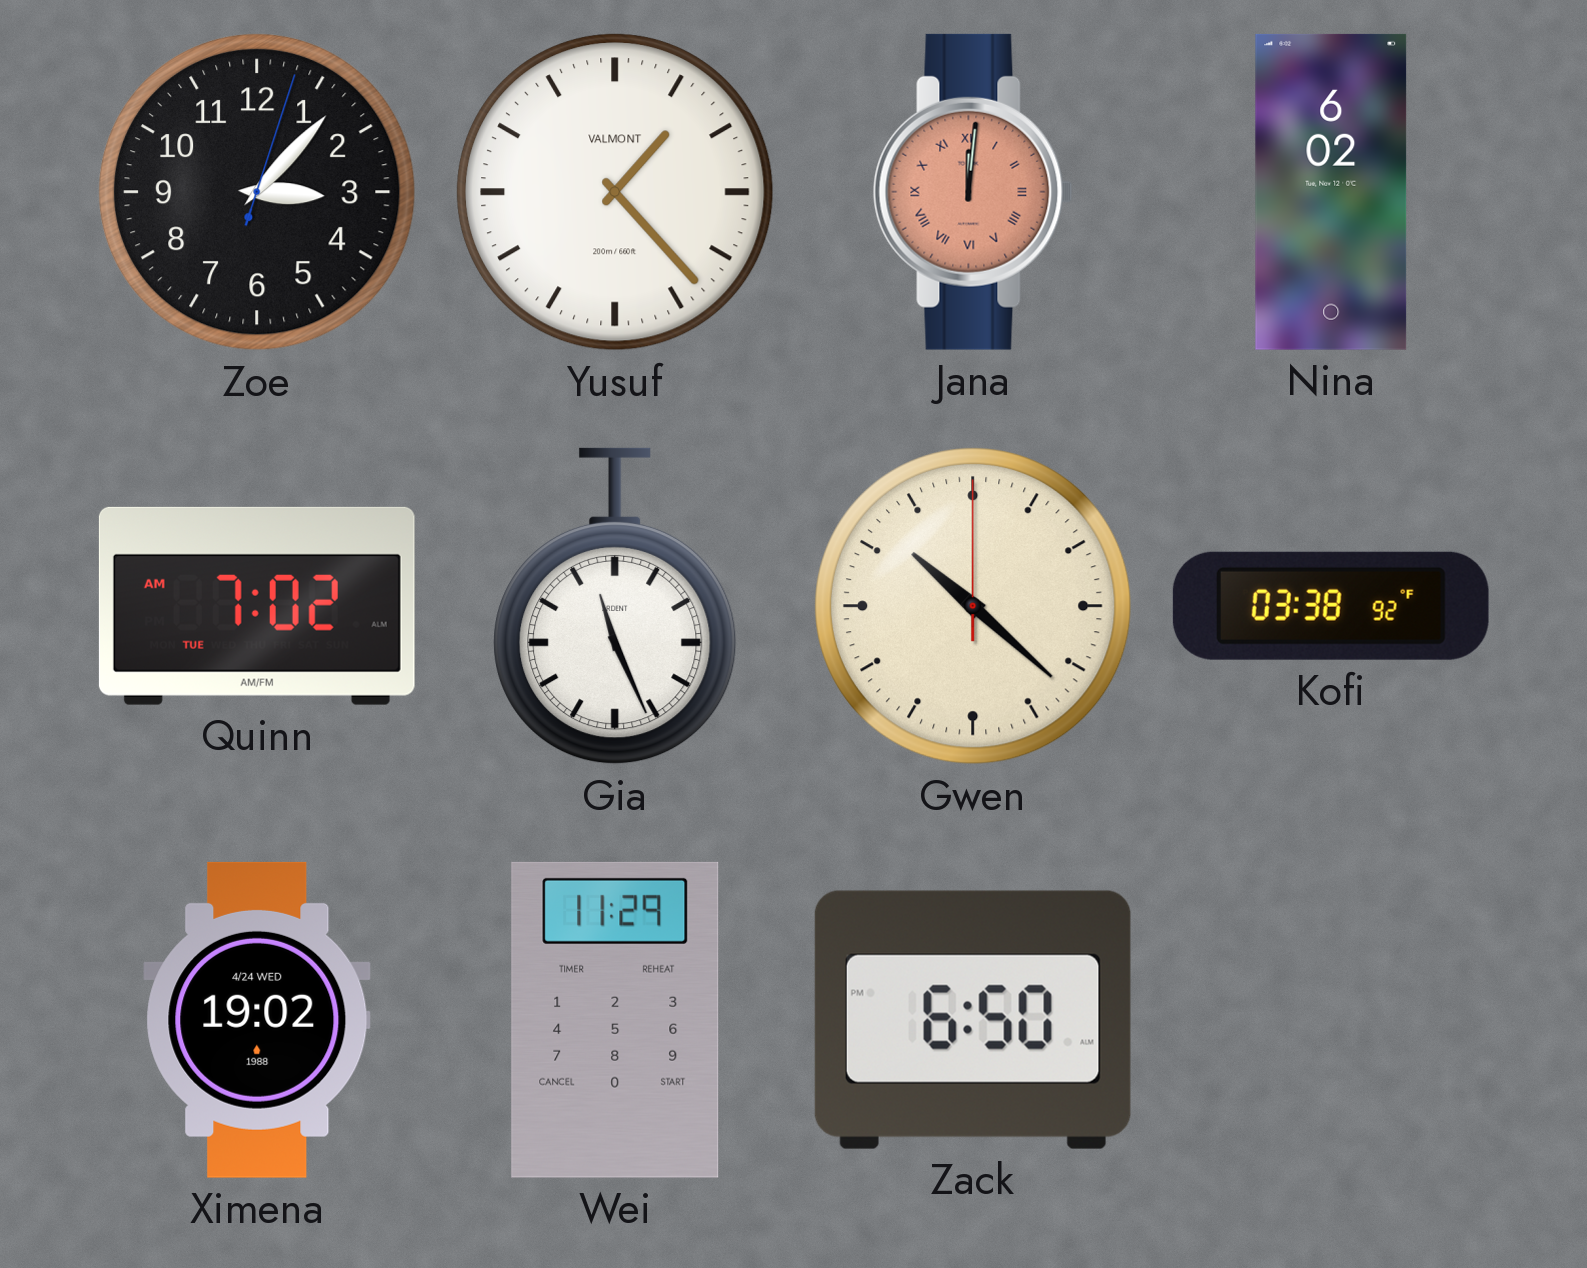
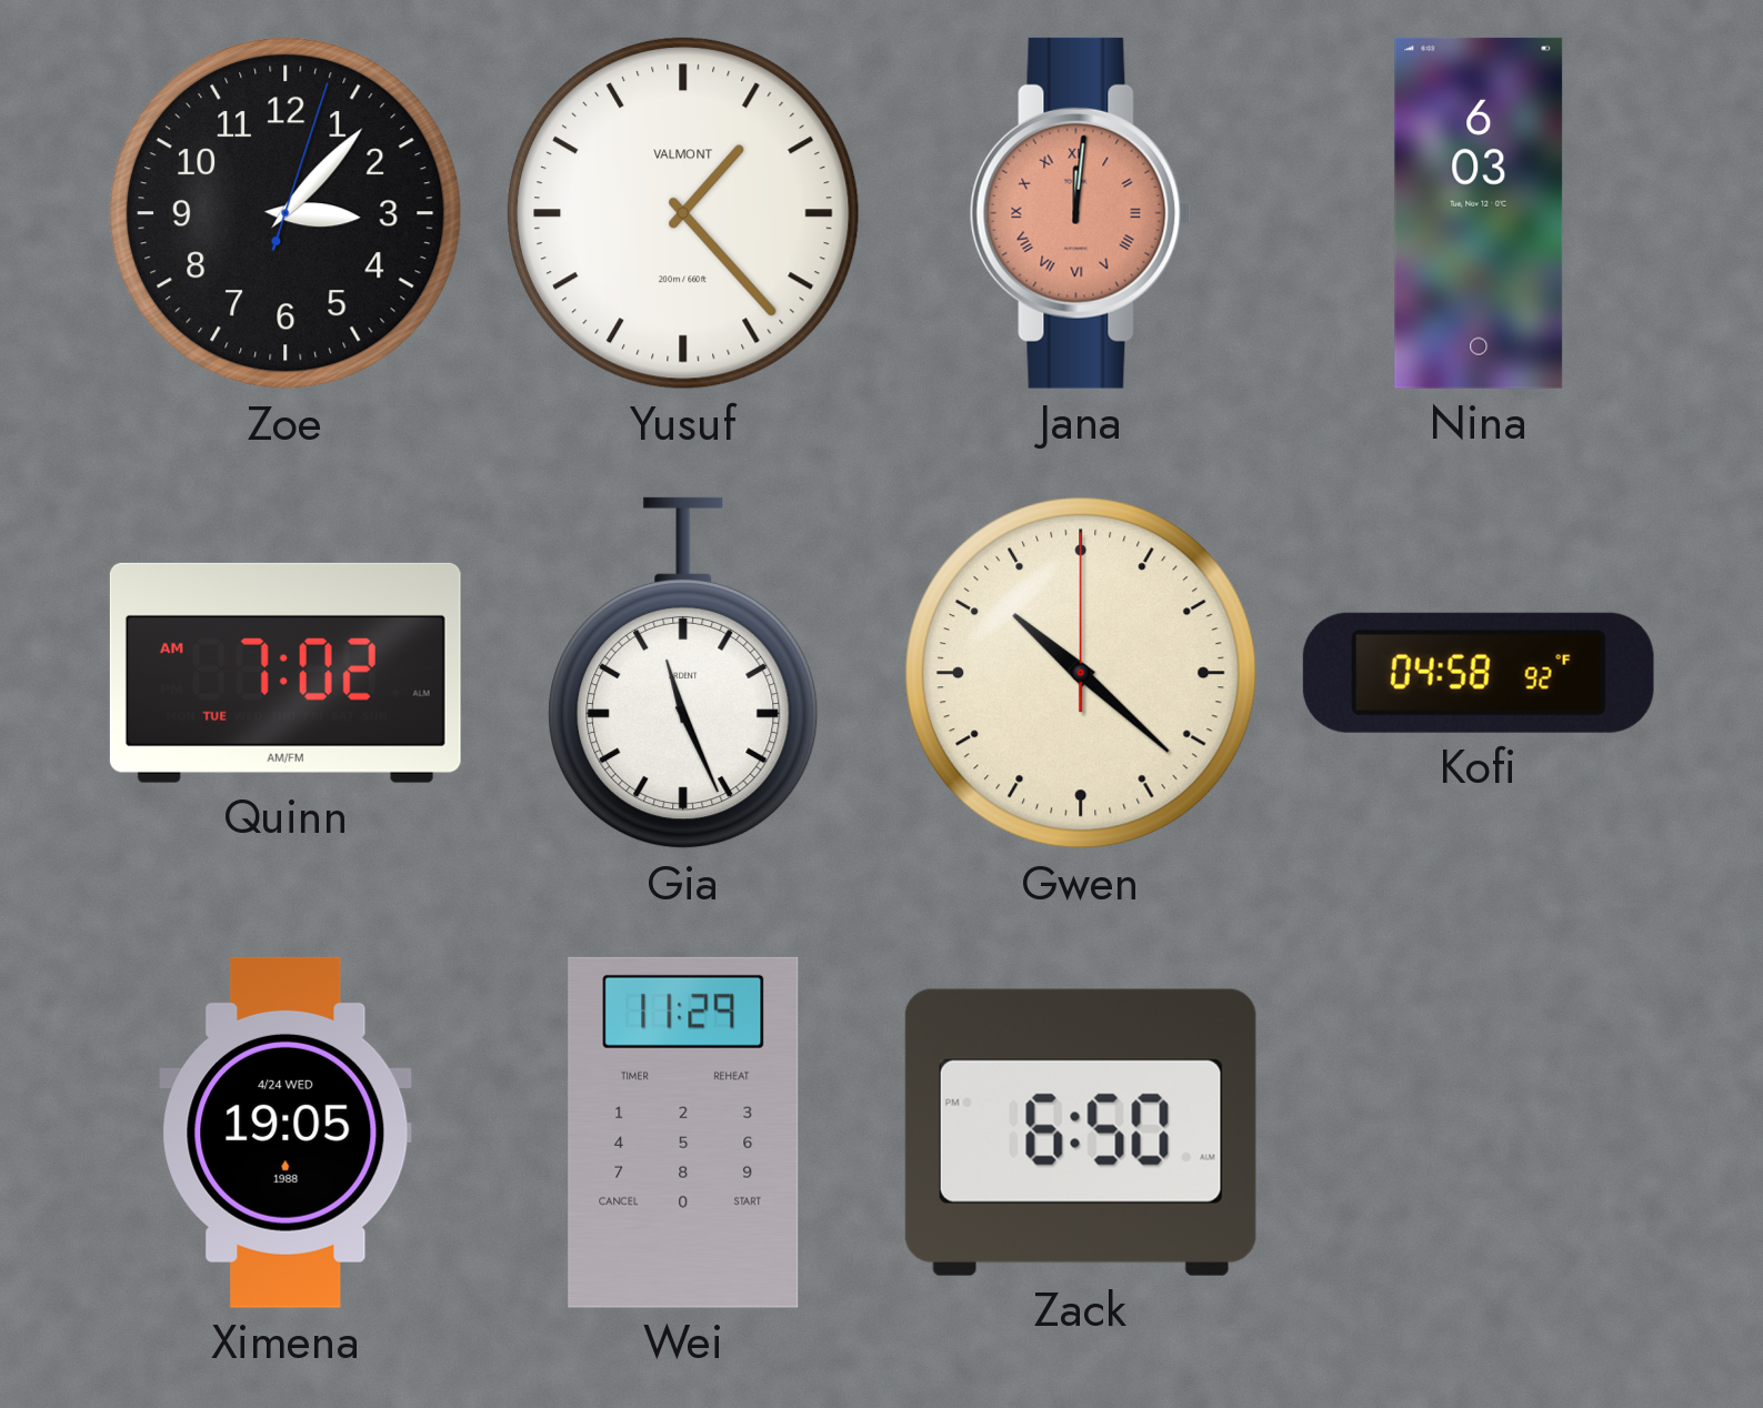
Nina: 6:02 -> 6:03 (1479, 213)
Kofi: 03:38 -> 04:58 (1479, 673)
Ximena: 19:02 -> 19:05 (286, 1133)
